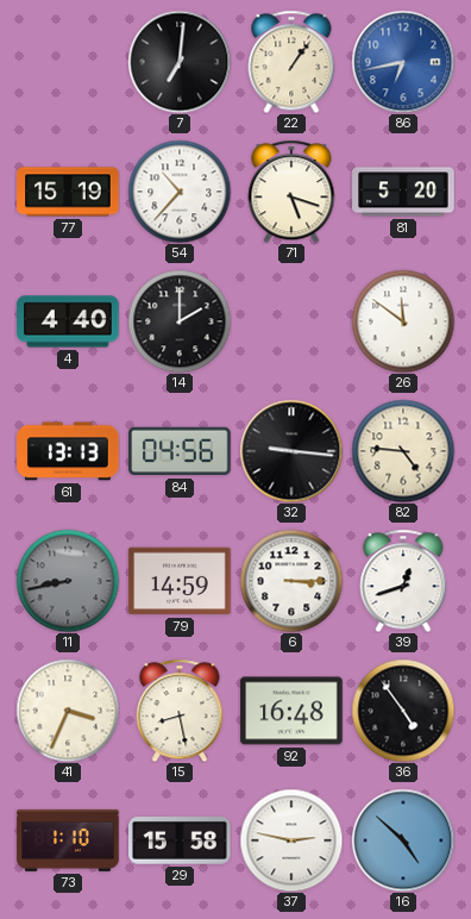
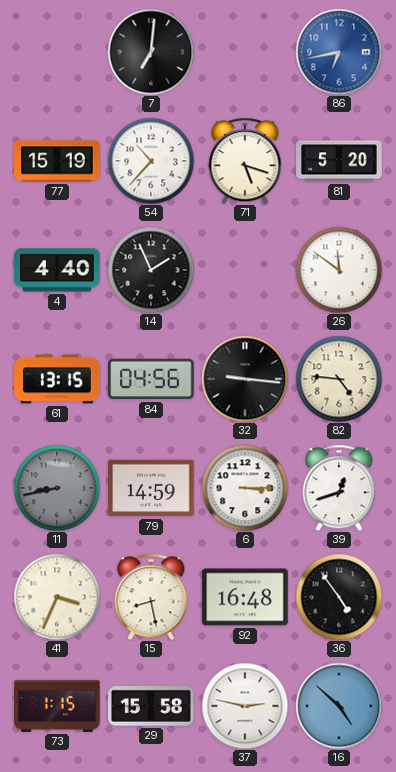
22: 1:06 -> none (291, 62)
14: 2:00 -> 1:56 (151, 270)
61: 13:13 -> 13:15 (57, 379)
73: 1:10 -> 1:15 (57, 706)
